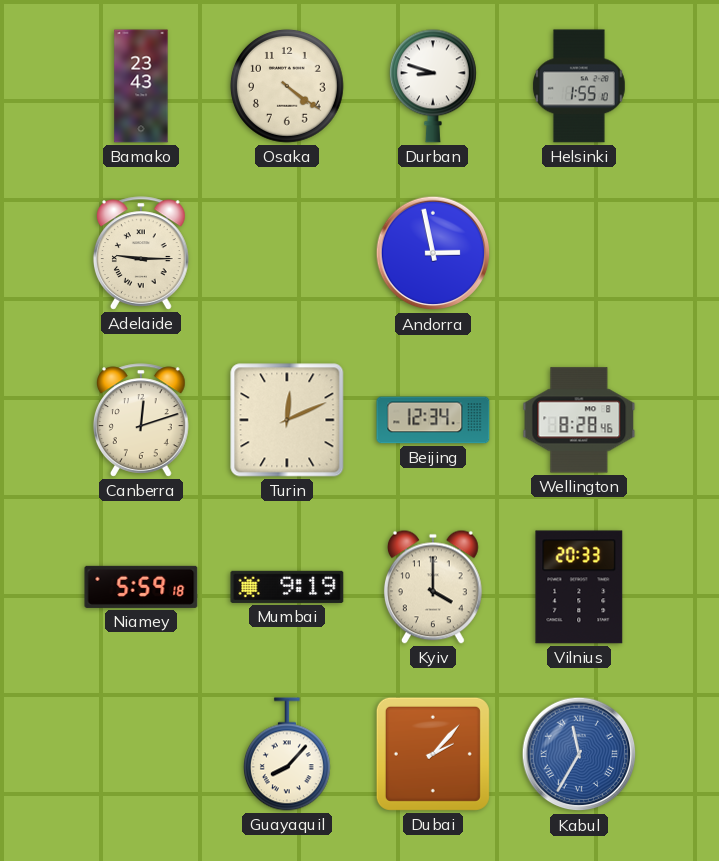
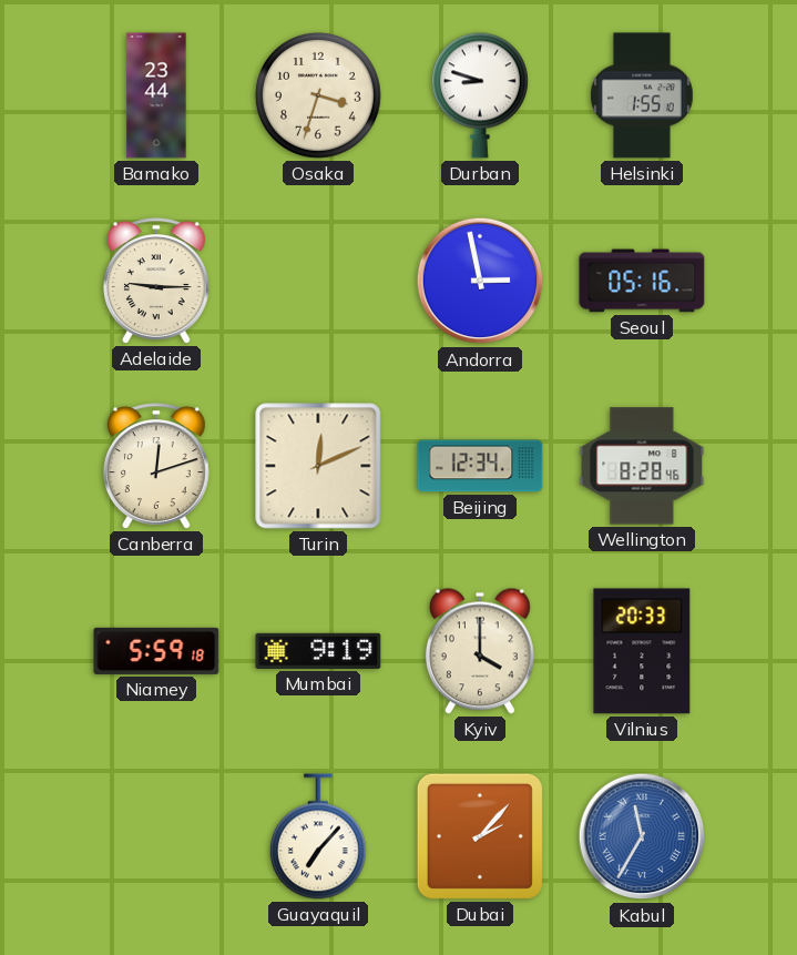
Bamako: 23:43 -> 23:44 (156, 95)
Osaka: 4:21 -> 3:33 (318, 95)
Seoul: none -> 05:16 (642, 281)
Guayaquil: 8:07 -> 7:07 (318, 836)
